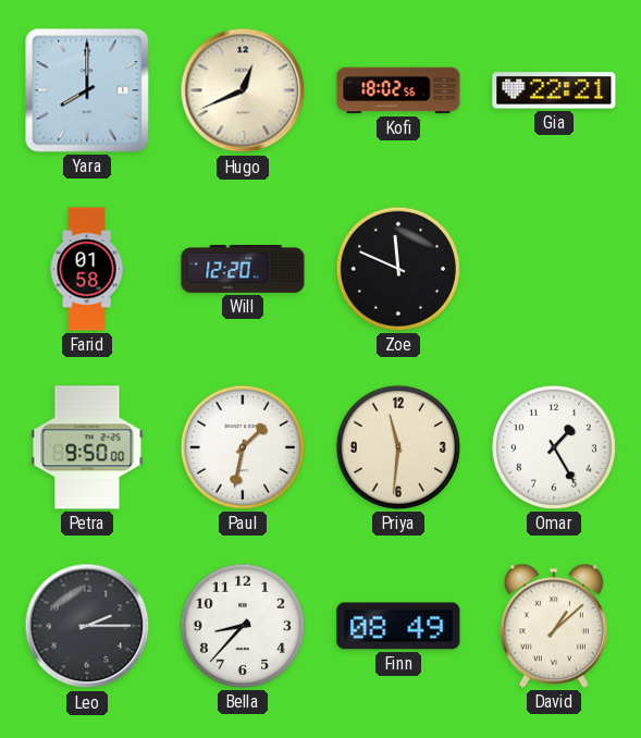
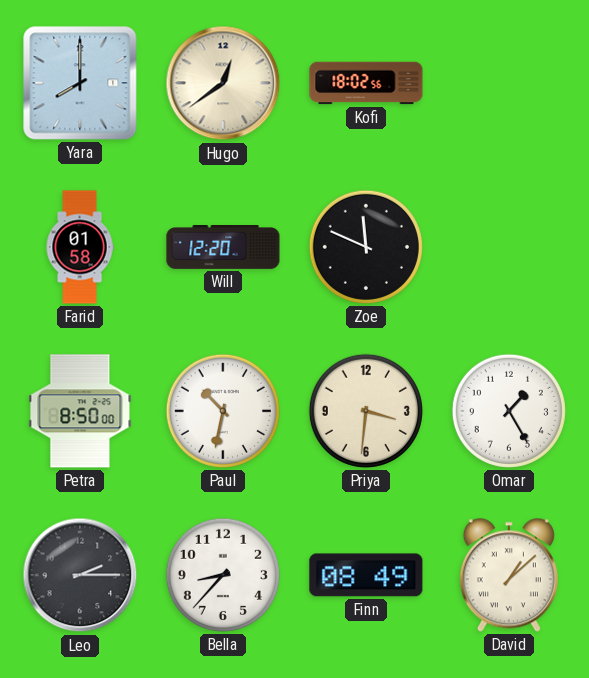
Hugo: 12:41 -> 12:39 (223, 83)
Gia: 22:21 -> none (554, 90)
Petra: 9:50 -> 8:50 (80, 411)
Paul: 1:32 -> 10:32 (223, 411)
Priya: 11:31 -> 3:31 (366, 411)
